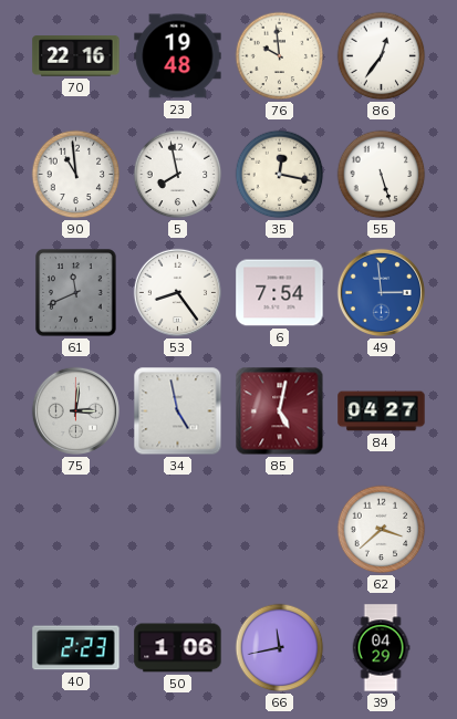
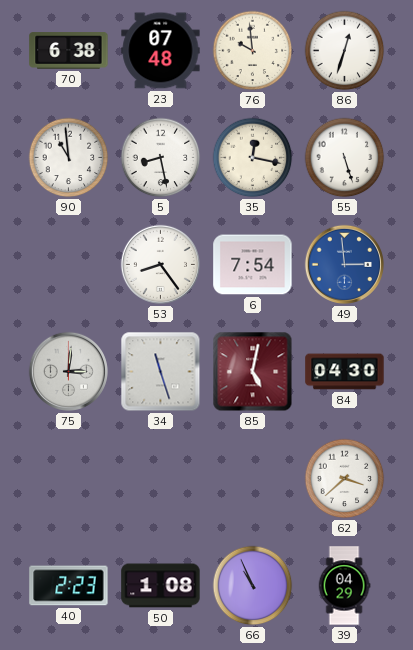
70: 22:16 -> 6:38 (69, 51)
23: 19:48 -> 07:48 (161, 51)
86: 12:36 -> 12:33 (345, 51)
5: 7:58 -> 8:28 (161, 158)
61: 11:41 -> none (76, 293)
34: 4:58 -> 11:27 (161, 372)
84: 04:27 -> 04:30 (345, 372)
50: 1:06 -> 1:08 (161, 586)
66: 11:43 -> 10:56 (253, 586)
